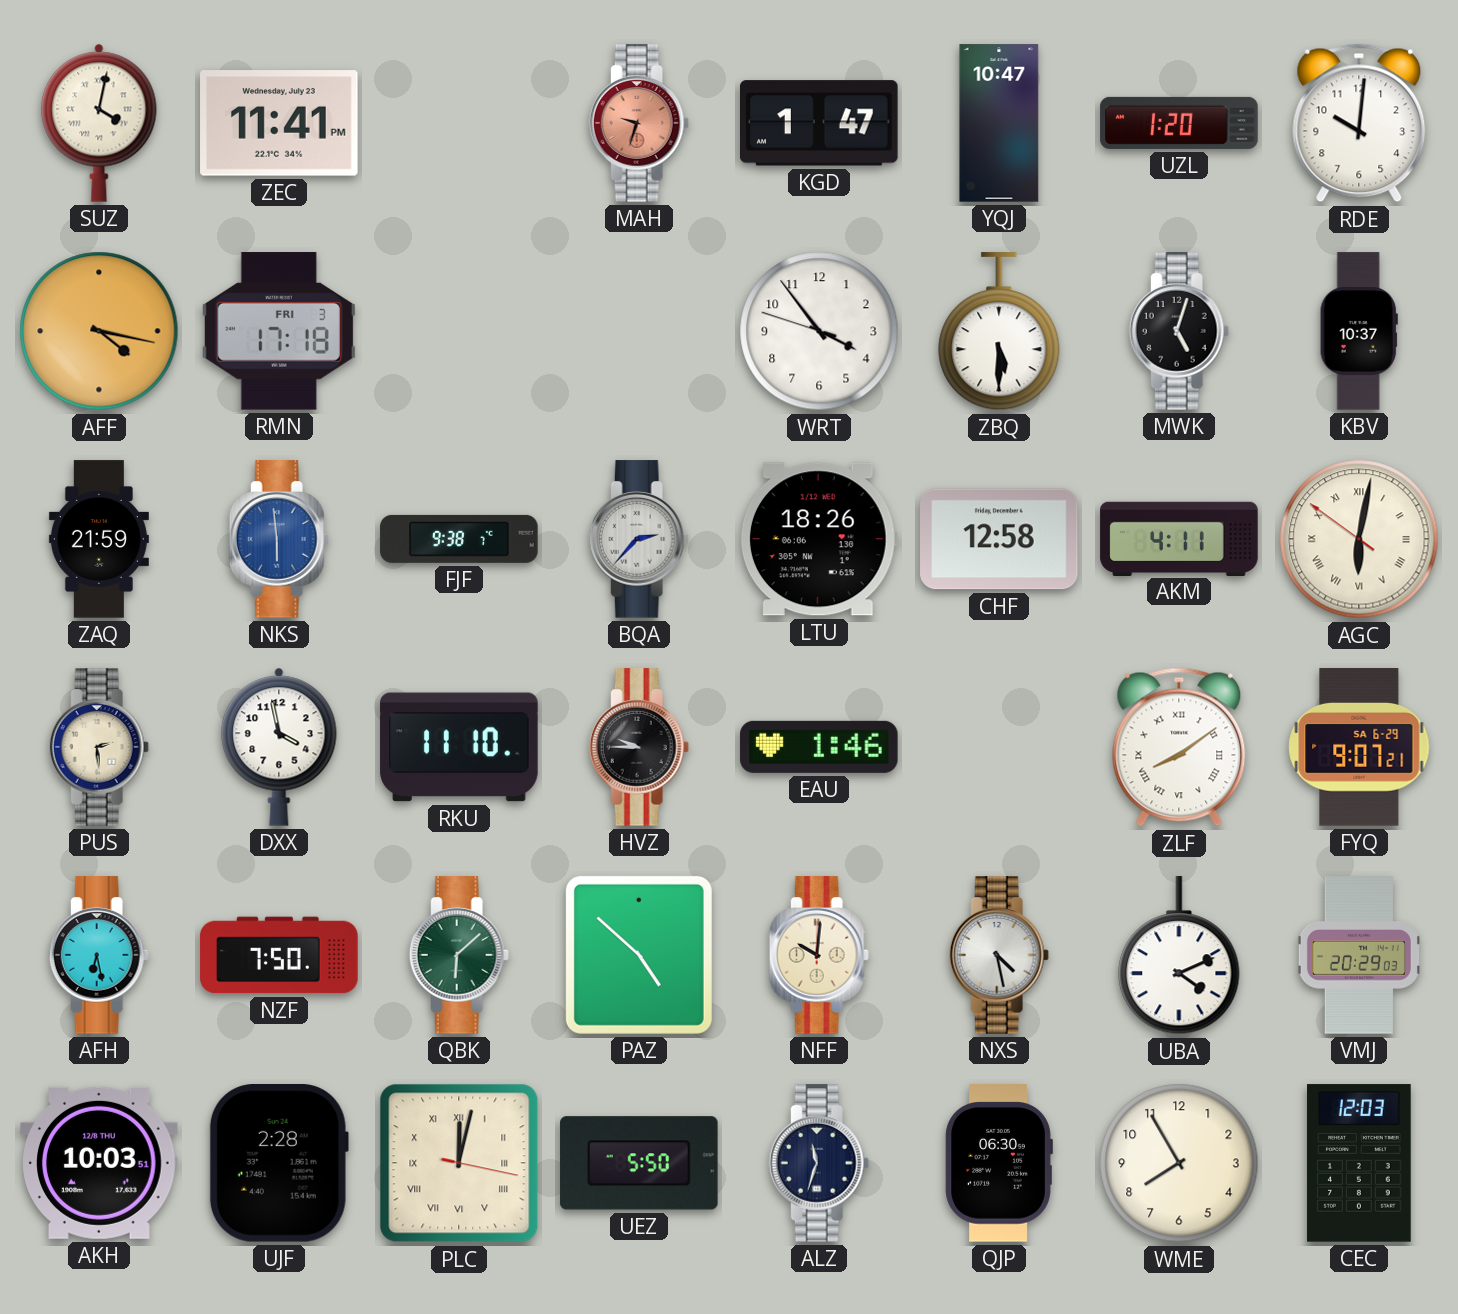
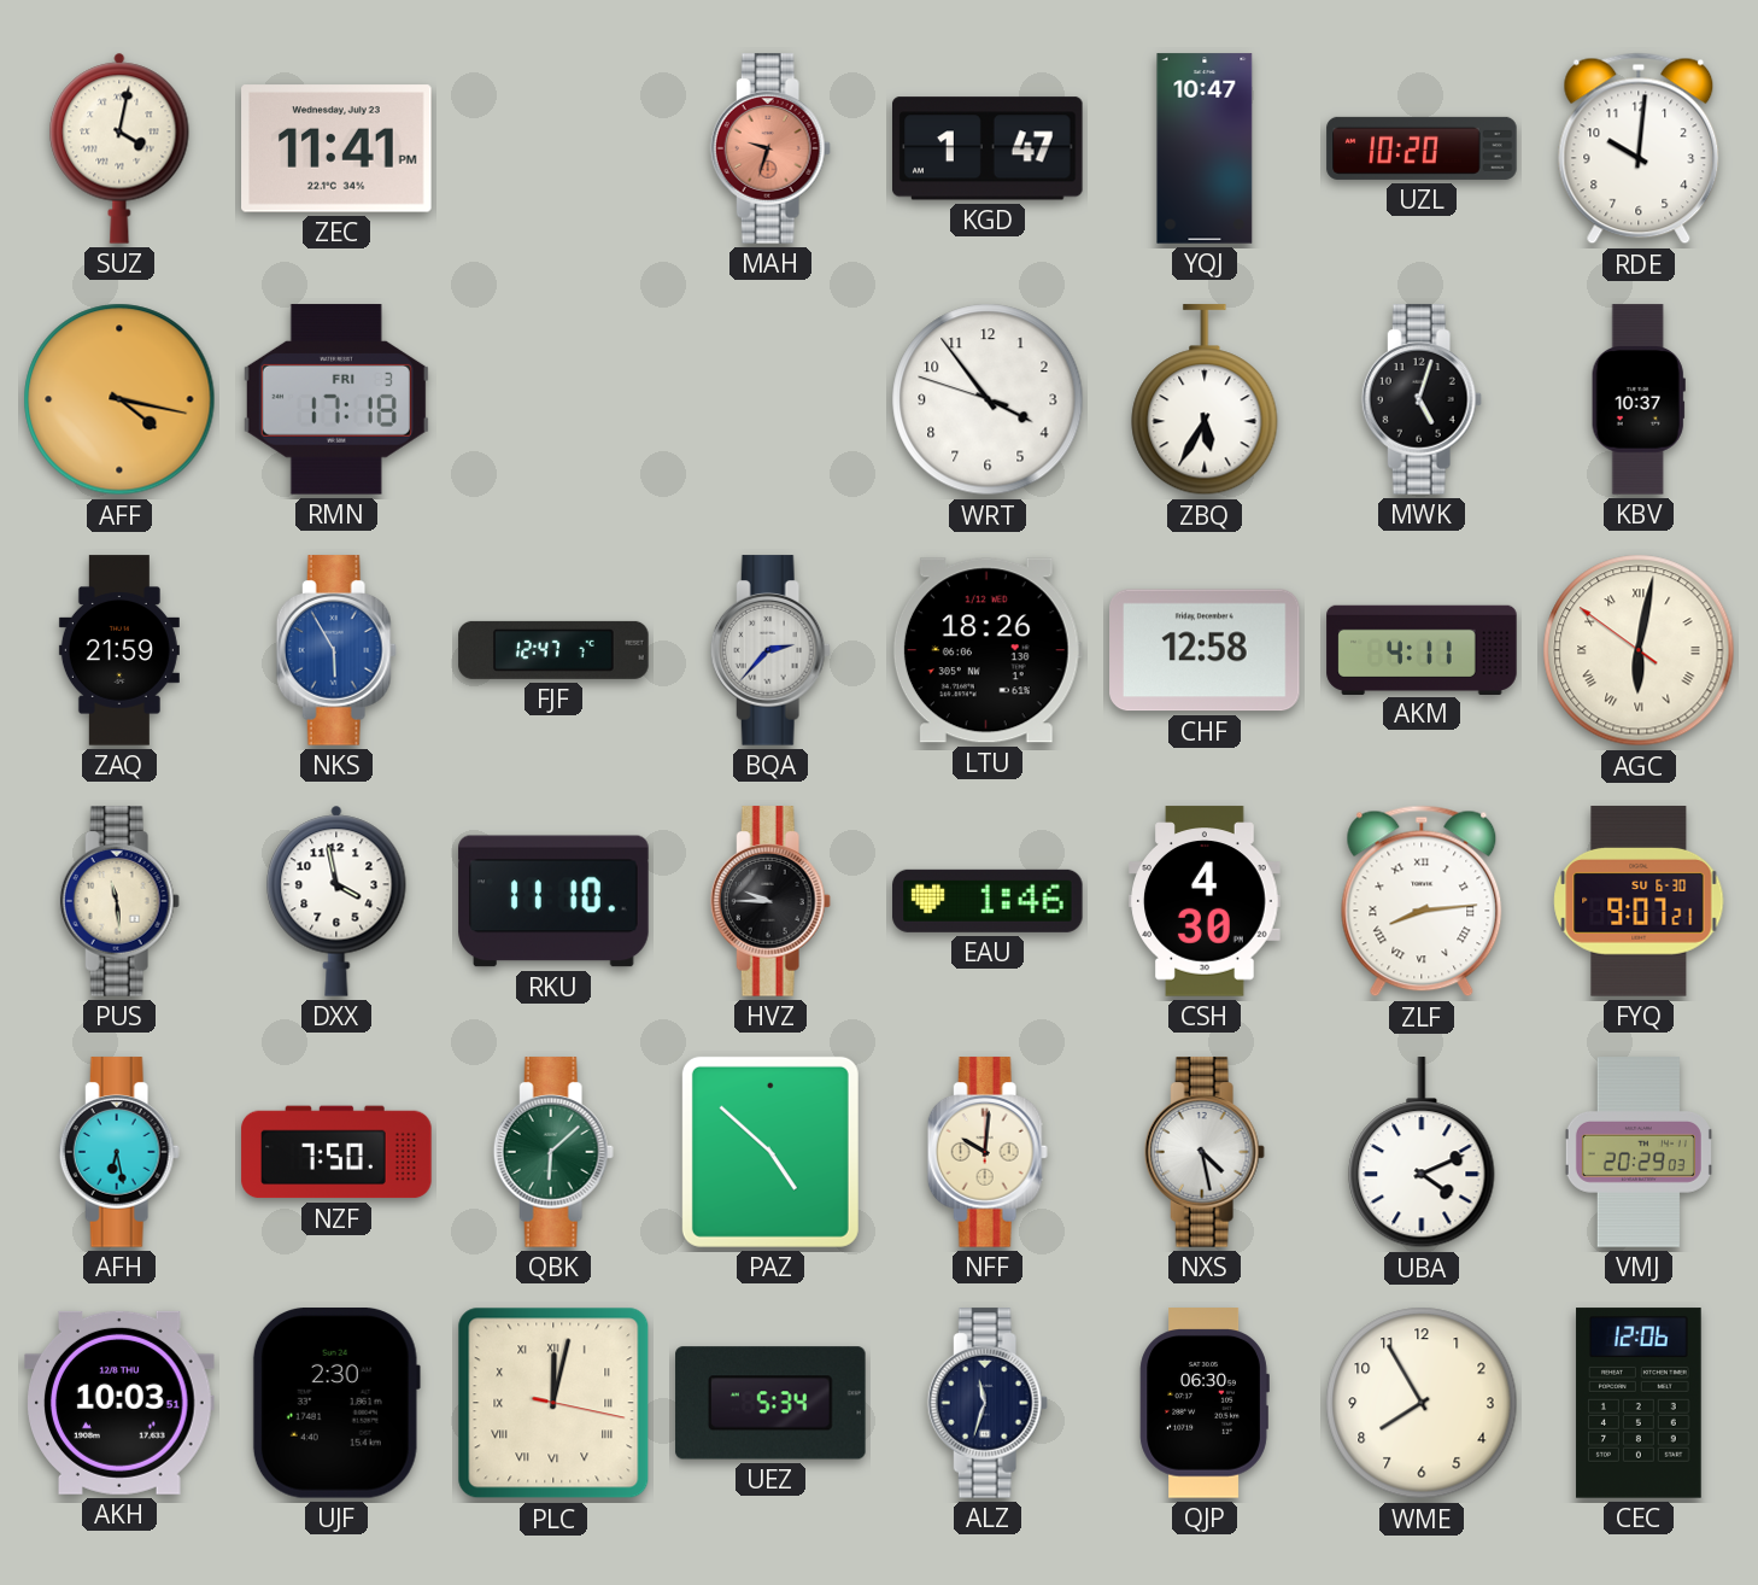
UZL: 1:20 -> 10:20 (1422, 148)
ZBQ: 5:30 -> 5:35 (1205, 400)
NKS: 5:59 -> 5:55 (336, 650)
FJF: 9:38 -> 12:47 (553, 650)
PUS: 2:29 -> 11:29 (119, 901)
CSH: none -> 4:30 (1205, 901)
ZLF: 8:09 -> 8:14 (1422, 901)
FYQ date: SA 6-29 -> SU 6-30 (1639, 901)
UJF: 2:28 -> 2:30 (336, 1404)
UEZ: 5:50 -> 5:34 (770, 1403)
CEC: 12:03 -> 12:06 (1639, 1403)
